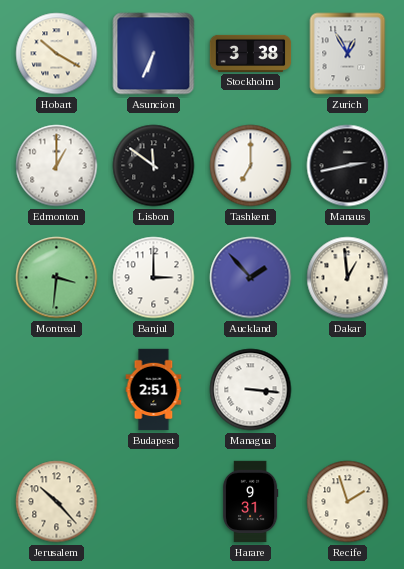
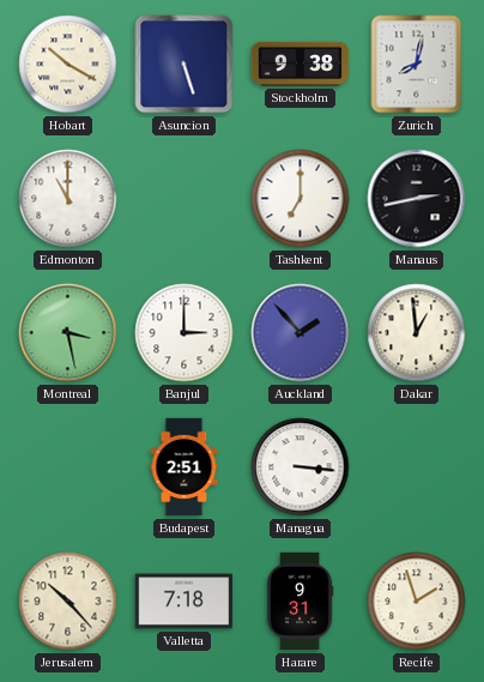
Asuncion: 6:34 -> 5:27 (184, 65)
Stockholm: 3:38 -> 9:38 (301, 64)
Zurich: 12:55 -> 8:02 (417, 65)
Edmonton: 1:00 -> 11:00 (68, 199)
Lisbon: 11:51 -> none (154, 166)
Montreal: 3:31 -> 3:28 (68, 333)
Valletta: none -> 7:18 (184, 602)
